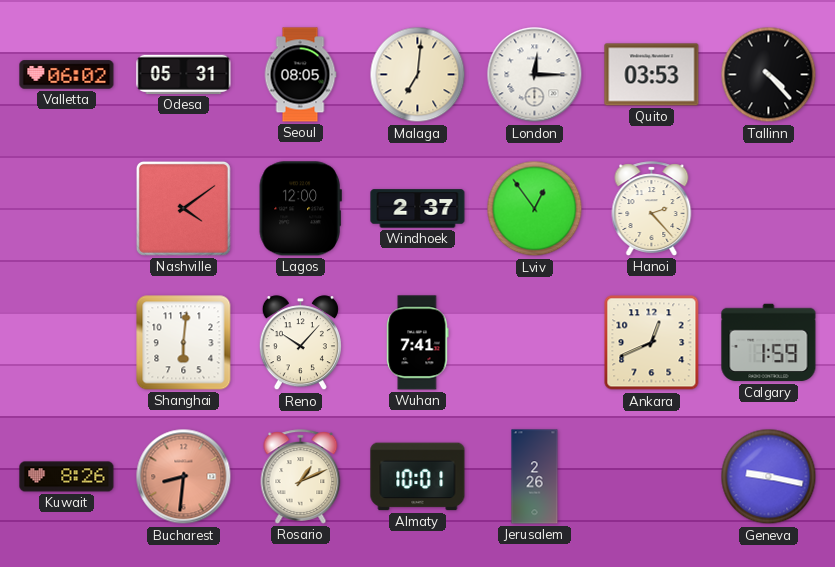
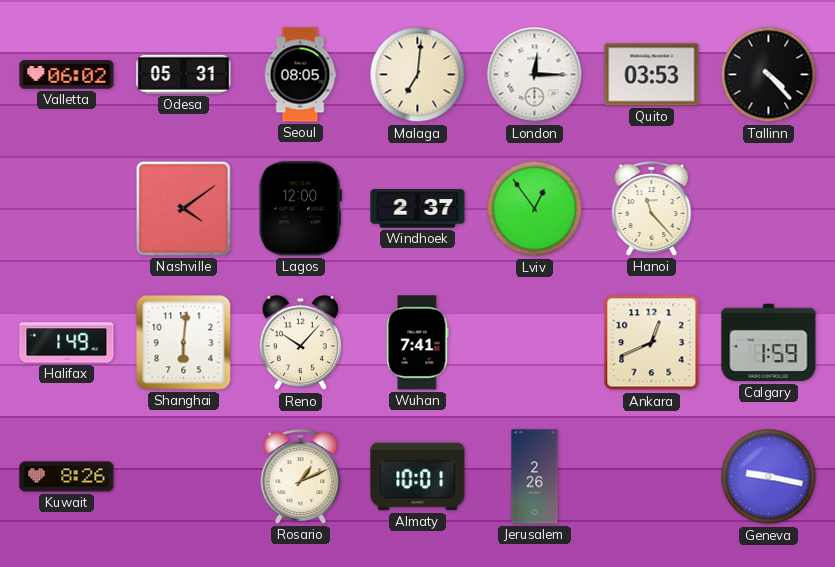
Hanoi: 2:23 -> 11:23 (652, 209)
Halifax: none -> 1:49 (67, 343)
Bucharest: 8:31 -> none (184, 477)
